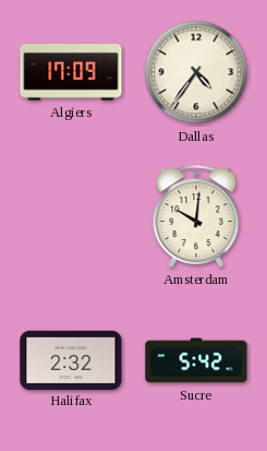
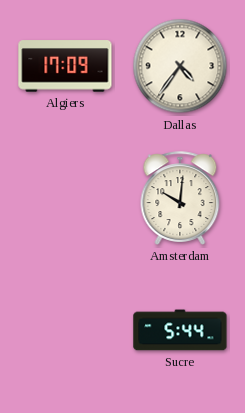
Halifax: 2:32 -> none (71, 359)
Sucre: 5:42 -> 5:44 (180, 330)
